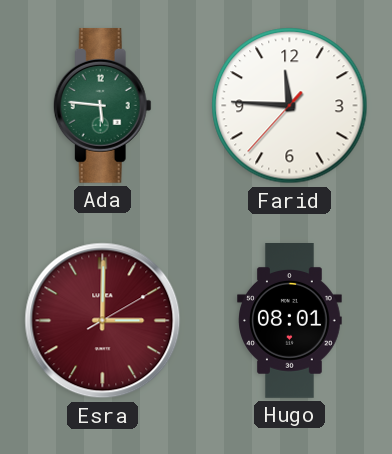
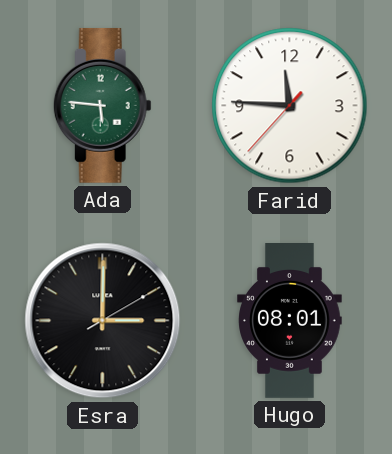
Esra dial: burgundy -> black (103, 321)
